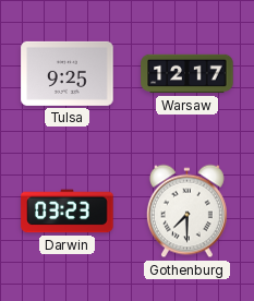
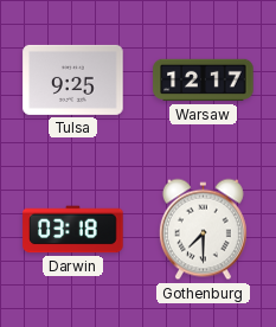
Darwin: 03:23 -> 03:18 (73, 230)
